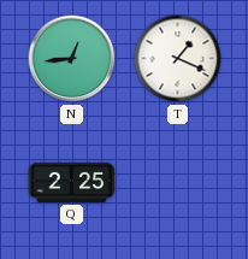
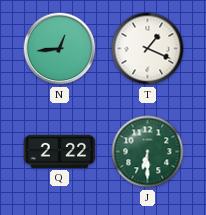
Q: 2:25 -> 2:22 (60, 151)
J: none -> 6:30 (148, 152)
